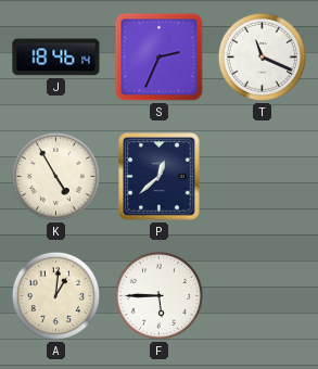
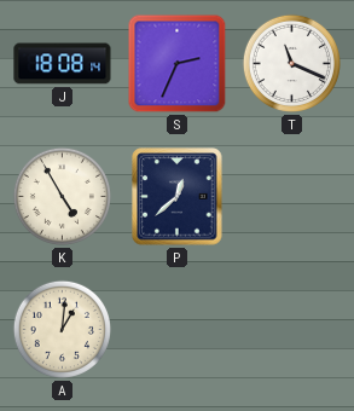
J: 18:46 -> 18:08 (63, 64)
F: 5:45 -> none (158, 295)
